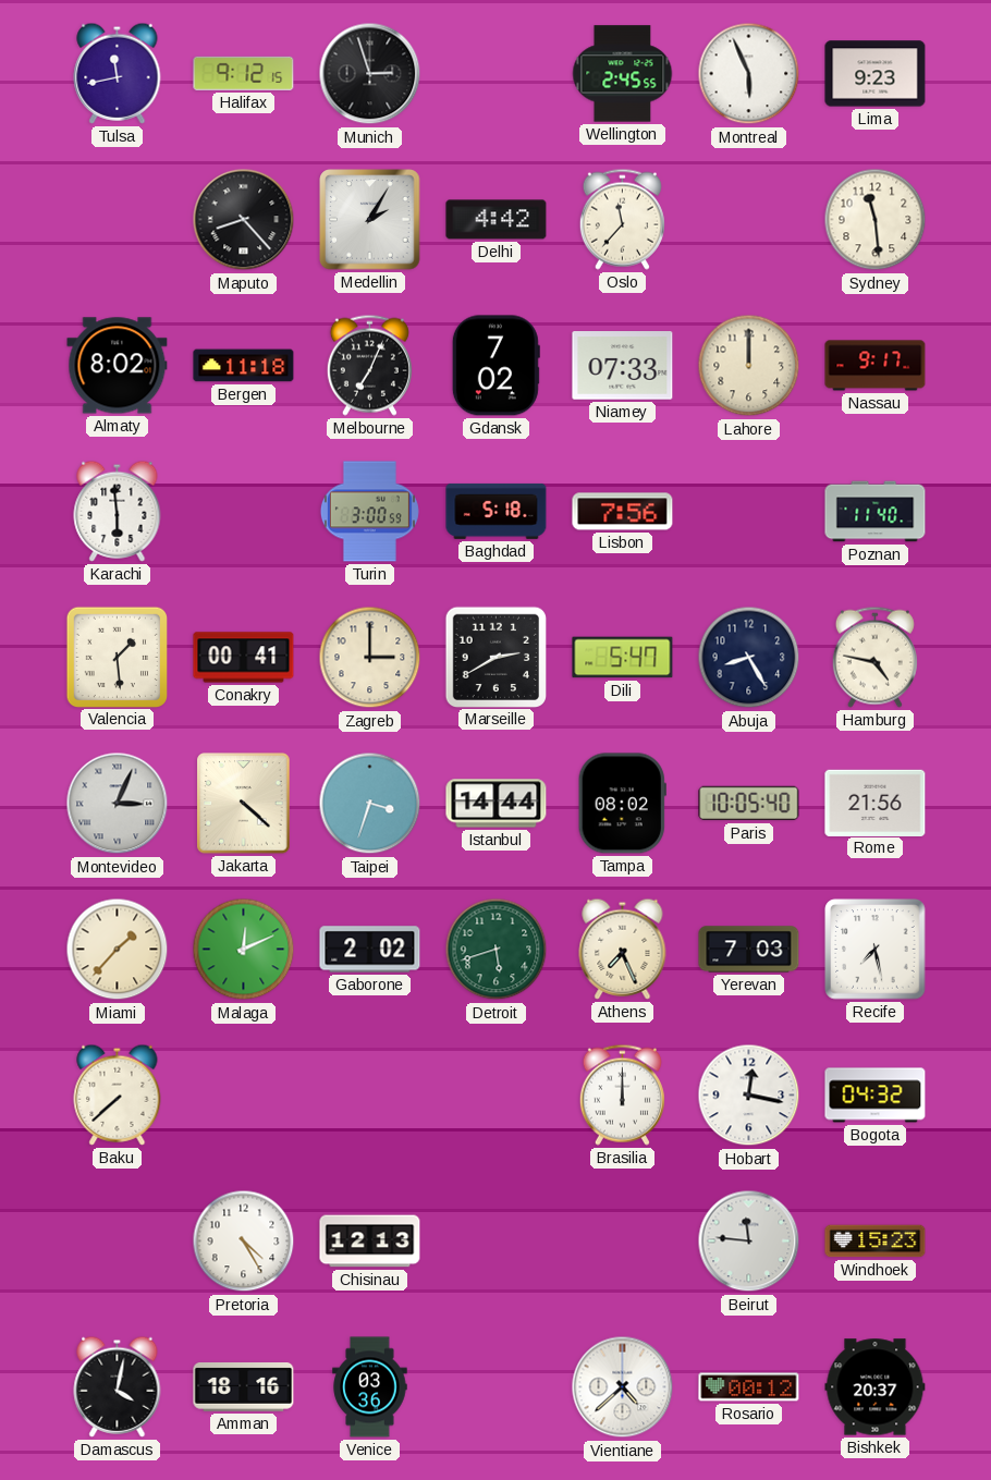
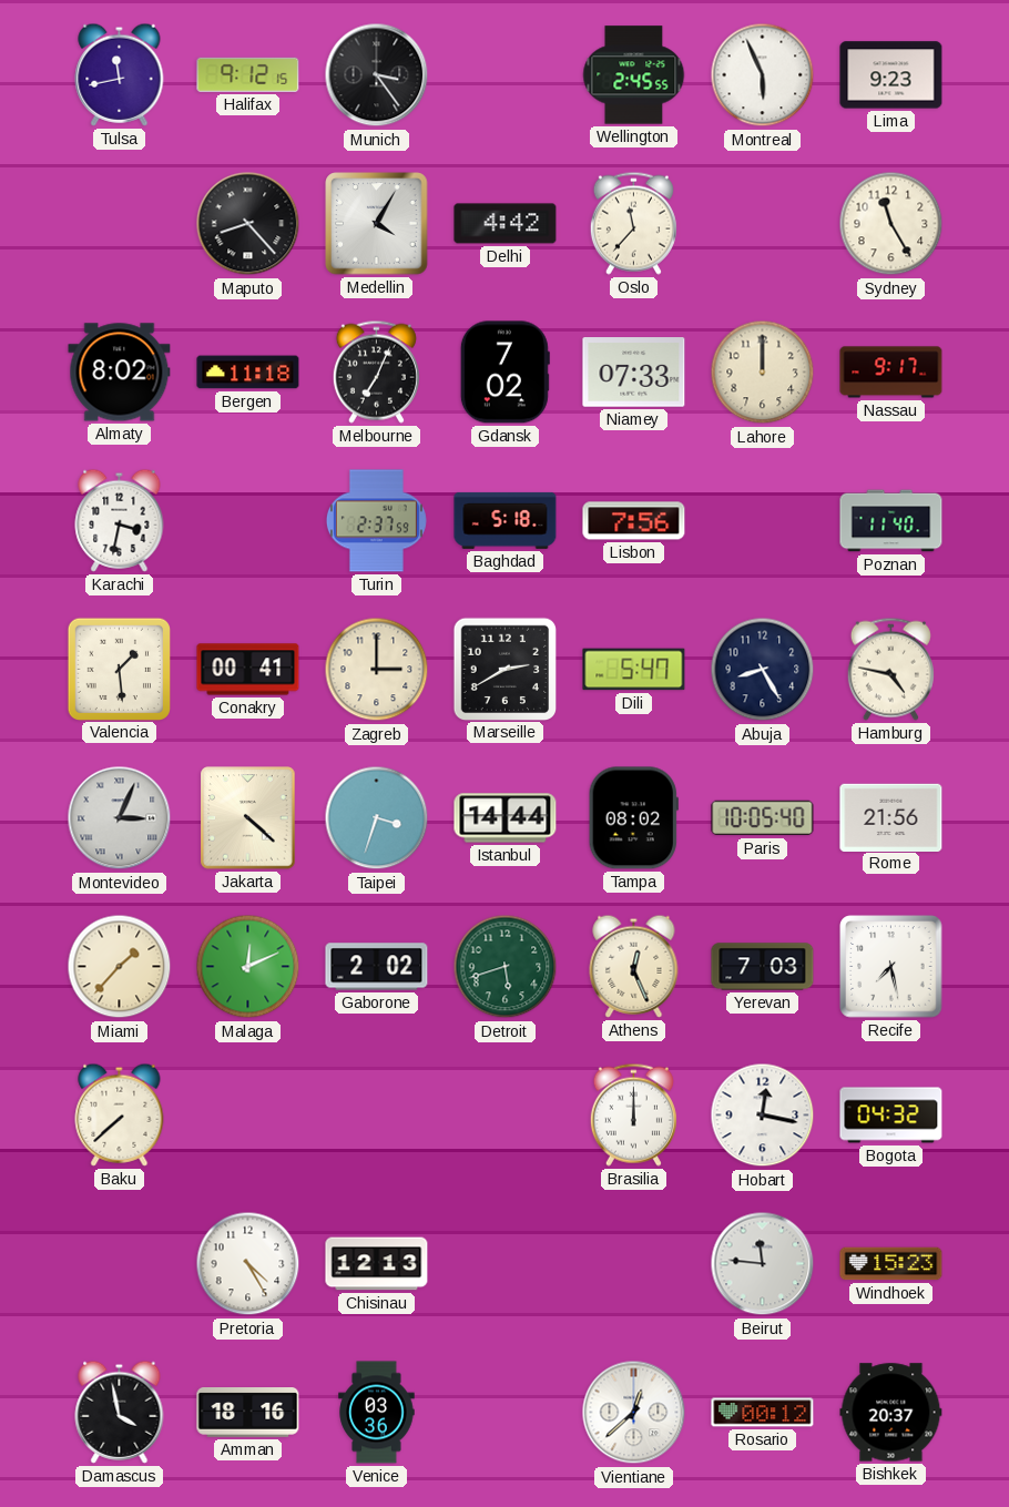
Munich: 2:57 -> 3:24 (377, 75)
Medellin: 2:05 -> 4:05 (377, 224)
Sydney: 11:29 -> 11:25 (891, 224)
Karachi: 5:59 -> 3:32 (120, 520)
Turin: 3:00 -> 2:37 (376, 521)
Athens: 7:26 -> 12:26 (634, 966)
Damascus: 4:02 -> 3:58 (120, 1412)
Vientiane: 4:38 -> 12:38 (634, 1413)
